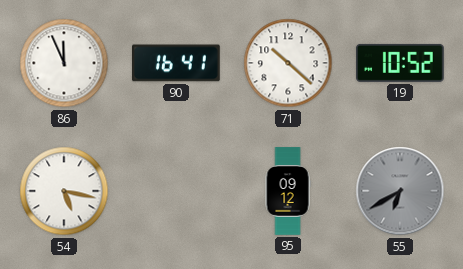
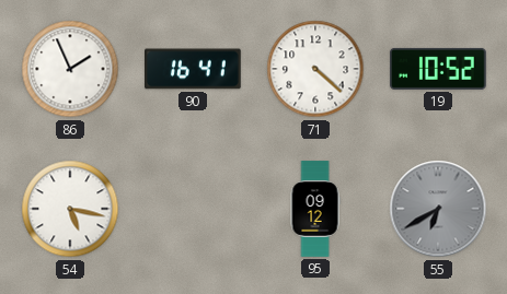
86: 11:56 -> 1:56 (70, 69)
71: 10:22 -> 4:22 (315, 69)
